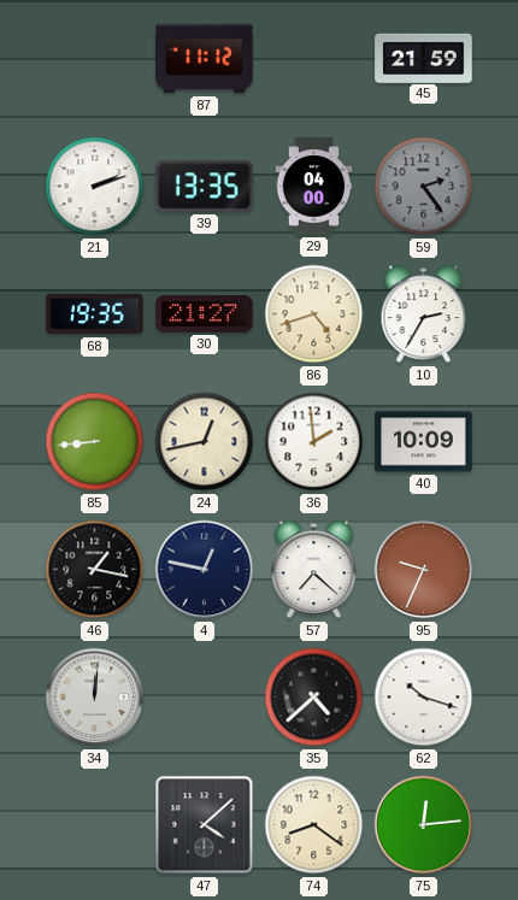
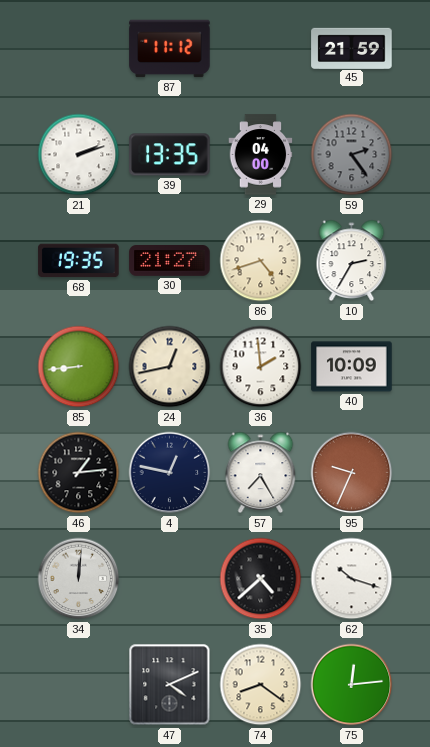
46: 1:17 -> 1:14 (79, 473)
57: 7:22 -> 7:25 (261, 473)
47: 4:08 -> 4:11 (170, 685)
